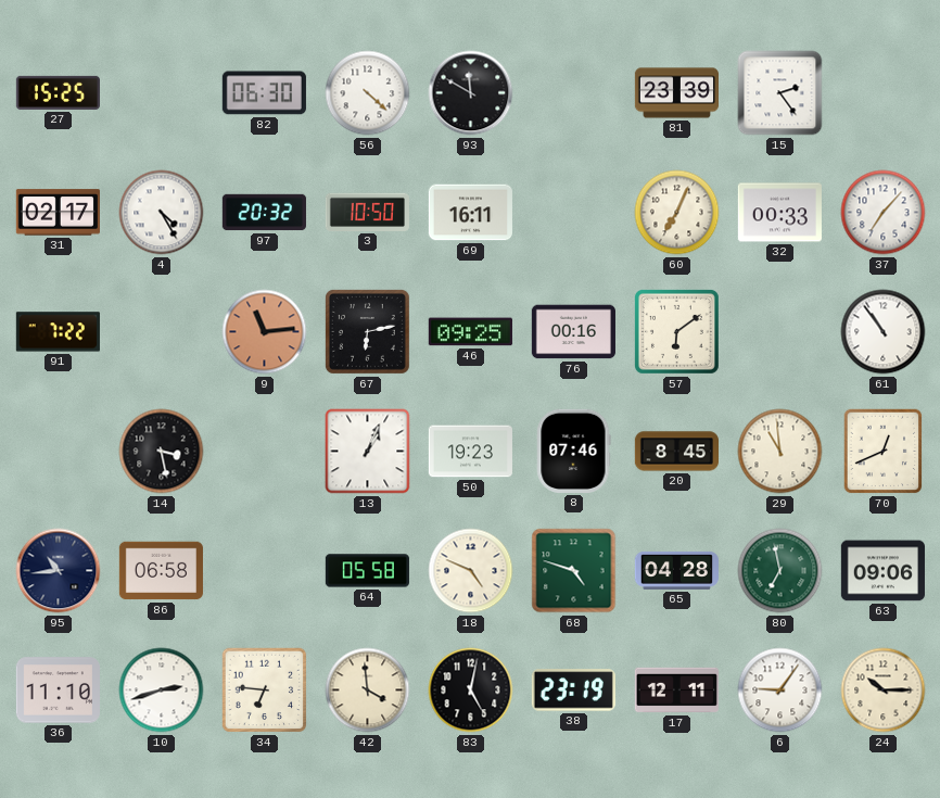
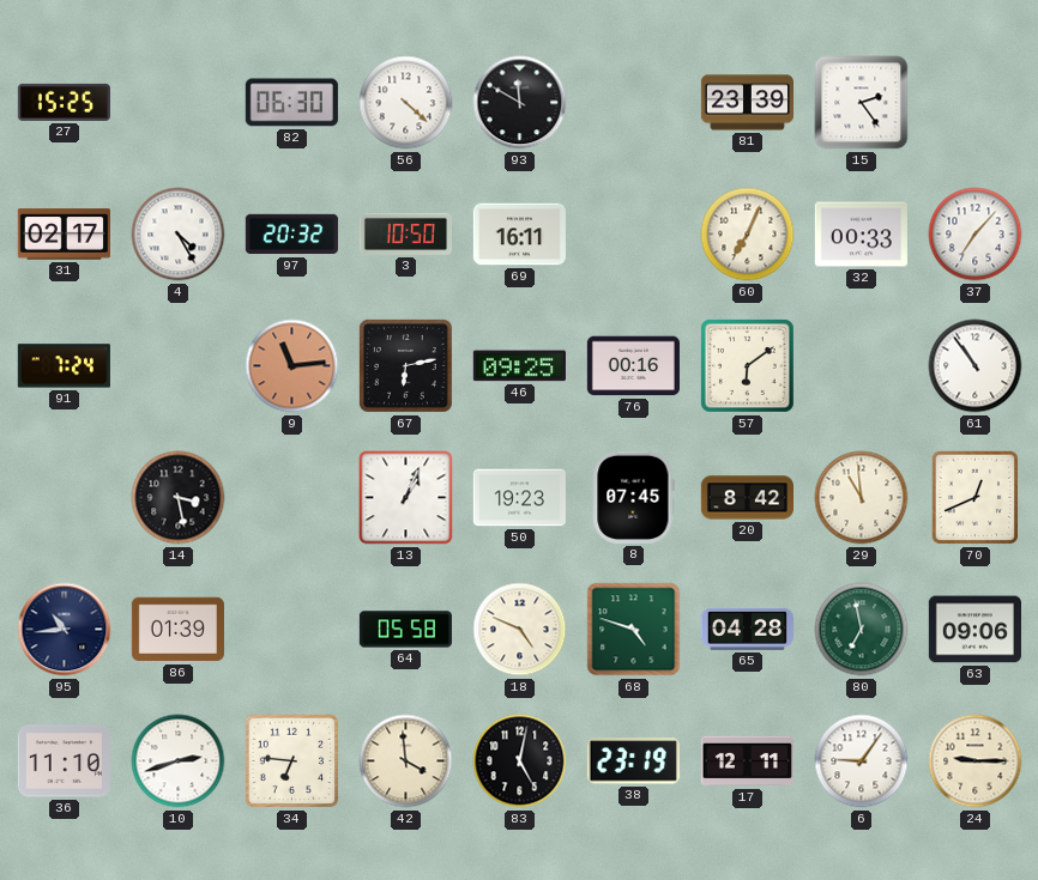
91: 7:22 -> 7:24 (64, 366)
8: 07:46 -> 07:45 (634, 497)
20: 8:45 -> 8:42 (747, 498)
86: 06:58 -> 01:39 (177, 630)
24: 10:15 -> 9:15 (976, 761)
